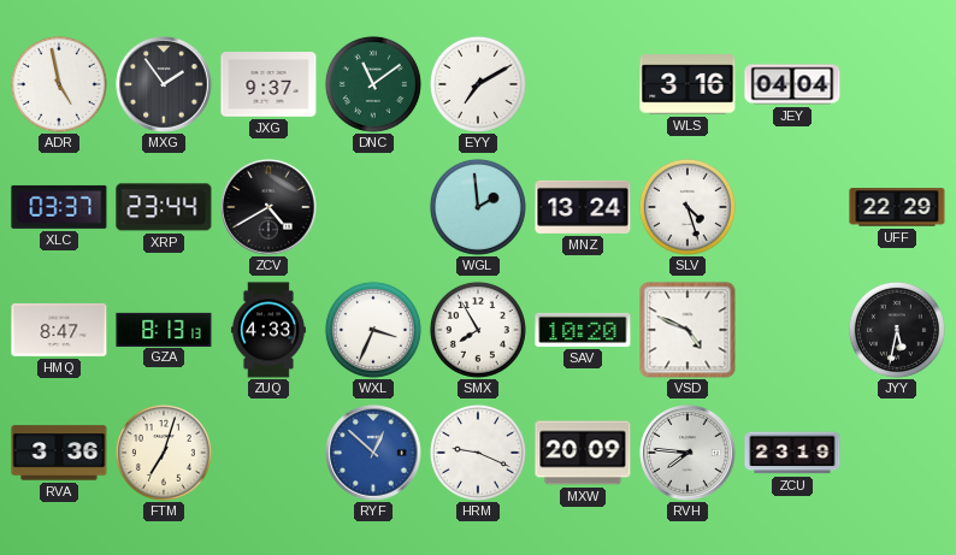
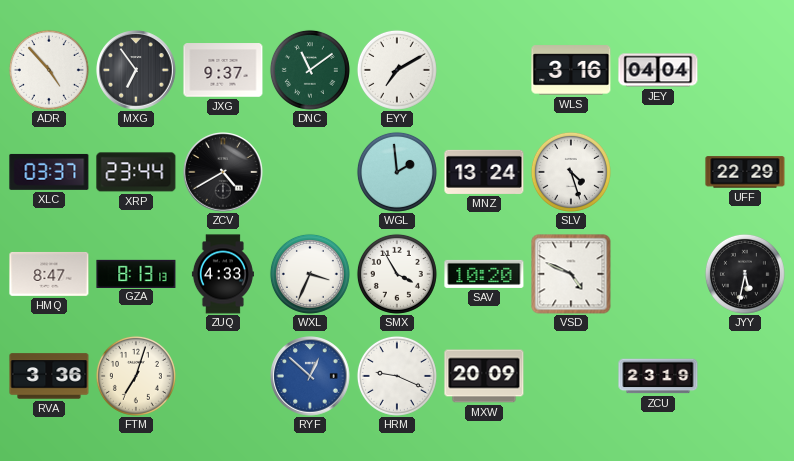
ADR: 4:58 -> 4:53 (49, 70)
MXG: 1:54 -> 6:54 (136, 70)
SMX: 7:55 -> 3:55 (397, 274)
RVH: 7:46 -> none (688, 453)
